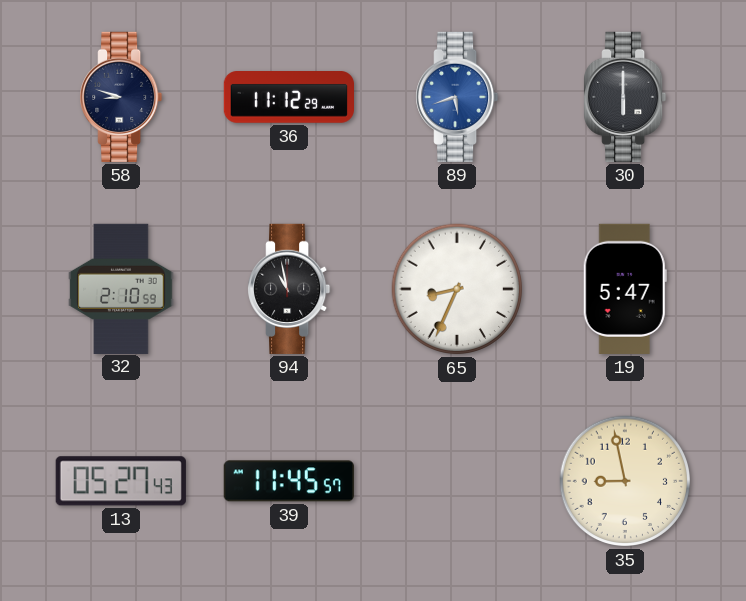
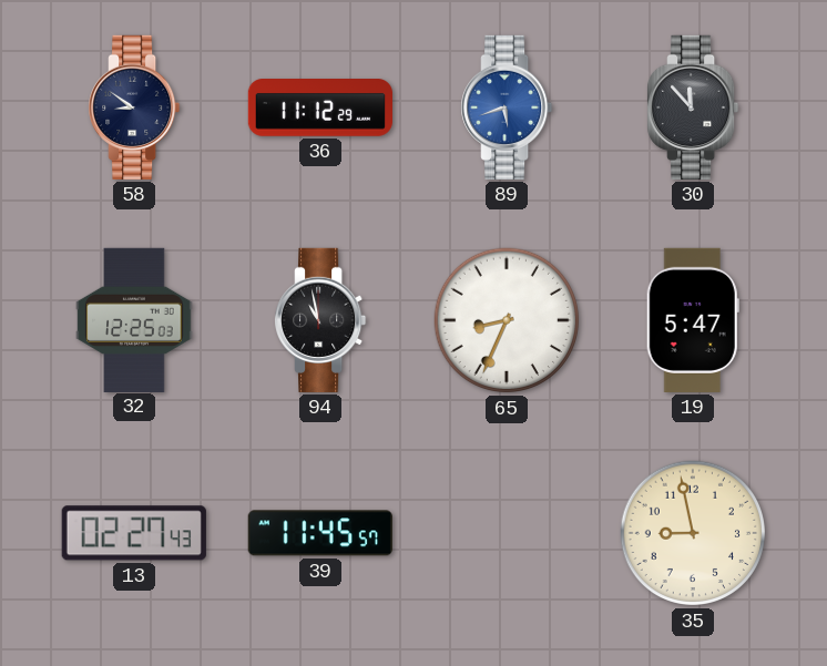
58: 8:48 -> 8:51 (134, 107)
30: 6:00 -> 11:53 (693, 107)
32: 2:10 -> 12:25 (134, 319)
13: 05:27 -> 02:27 (134, 533)
